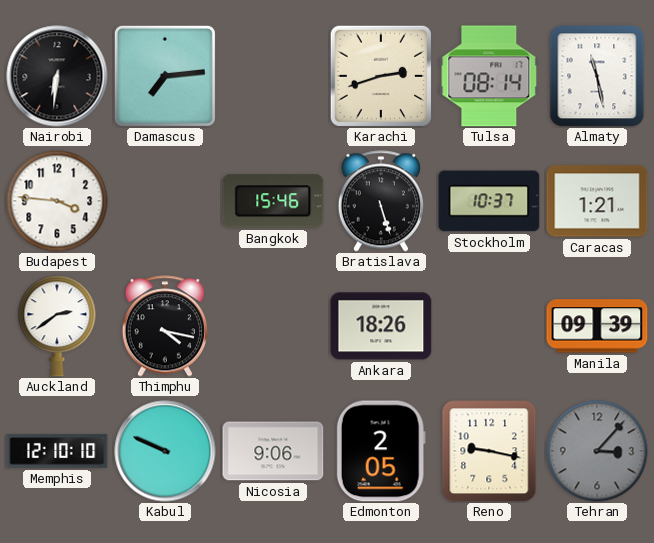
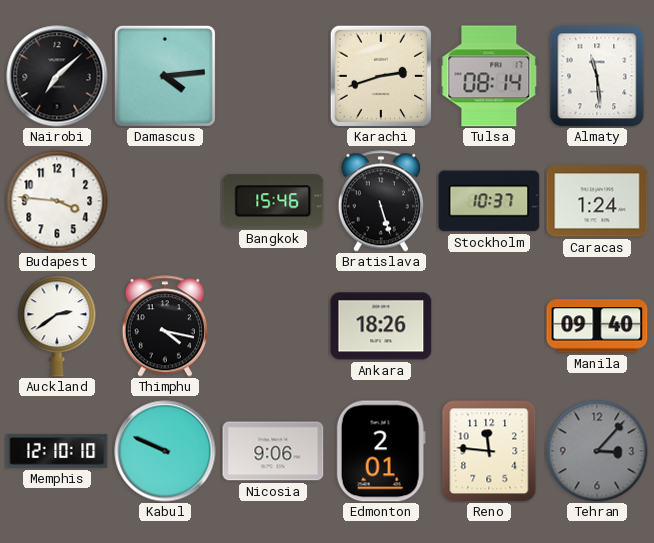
Nairobi: 6:31 -> 7:08 (57, 76)
Damascus: 7:14 -> 4:14 (165, 76)
Almaty: 11:28 -> 11:29 (597, 76)
Caracas: 1:21 -> 1:24 (597, 201)
Manila: 09:39 -> 09:40 (597, 326)
Edmonton: 2:05 -> 2:01 (381, 451)
Reno: 9:17 -> 11:46 (489, 451)
